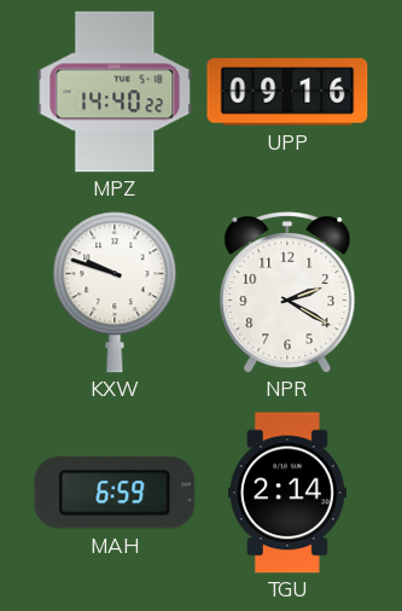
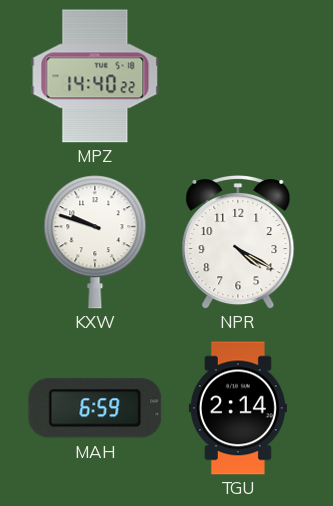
UPP: 09:16 -> none (287, 92)
NPR: 2:20 -> 4:20 (238, 243)
